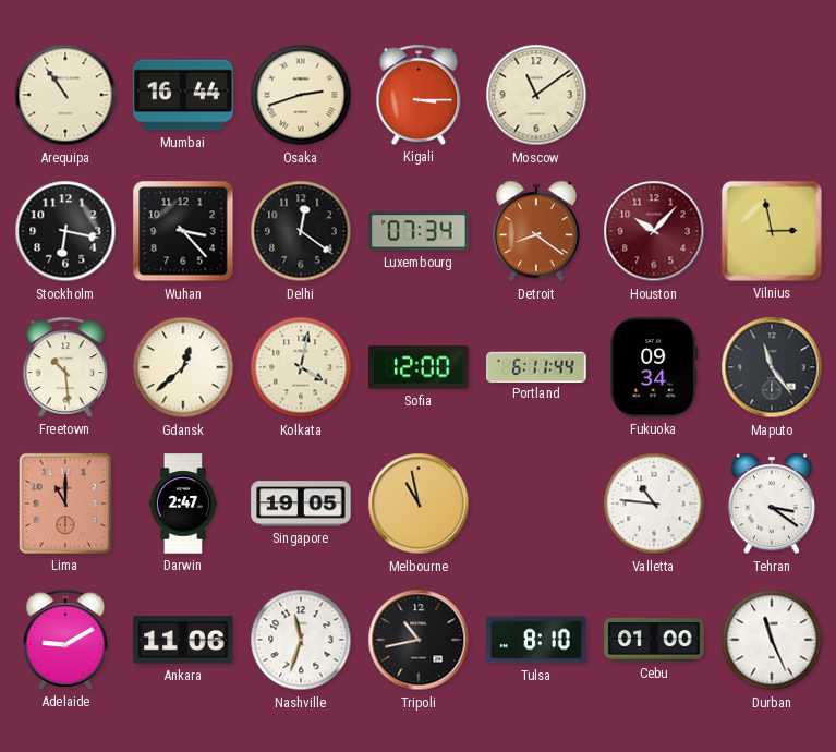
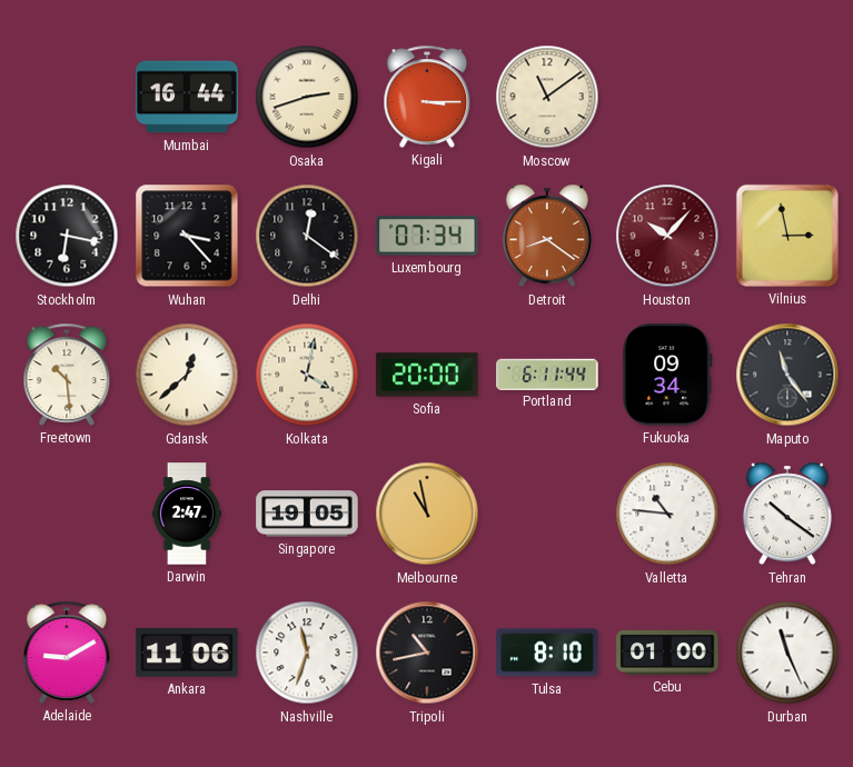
Arequipa: 10:54 -> none (65, 95)
Sofia: 12:00 -> 20:00 (427, 375)
Lima: 11:00 -> none (65, 504)
Tehran: 3:21 -> 10:21 (787, 514)
